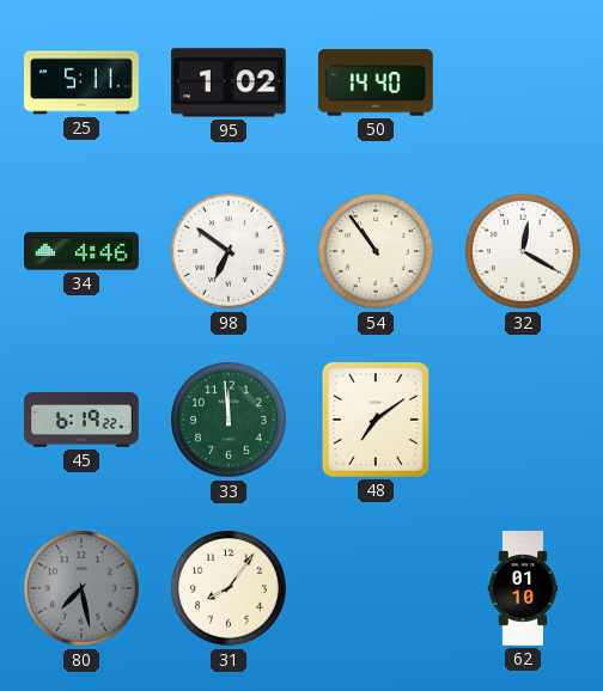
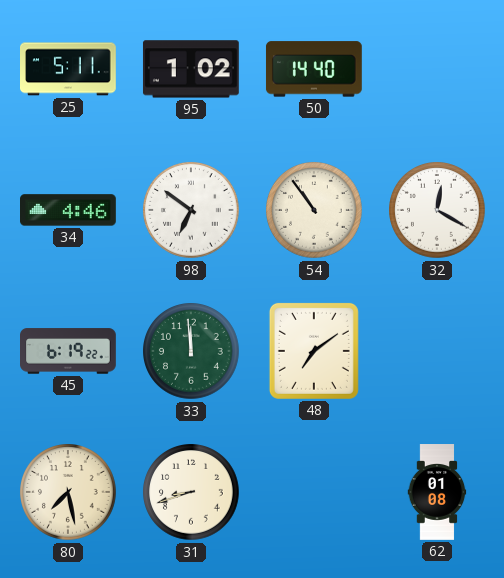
80 dial: grey -> cream (69, 493)
31: 8:06 -> 8:42 (192, 493)
62: 01:10 -> 01:08 (437, 492)
